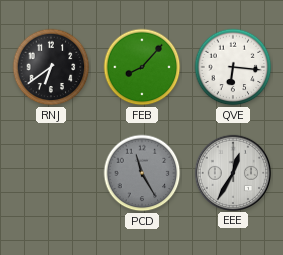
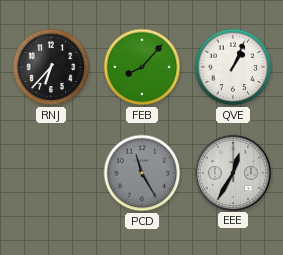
RNJ: 6:39 -> 6:37 (51, 67)
QVE: 6:16 -> 1:04 (233, 67)
